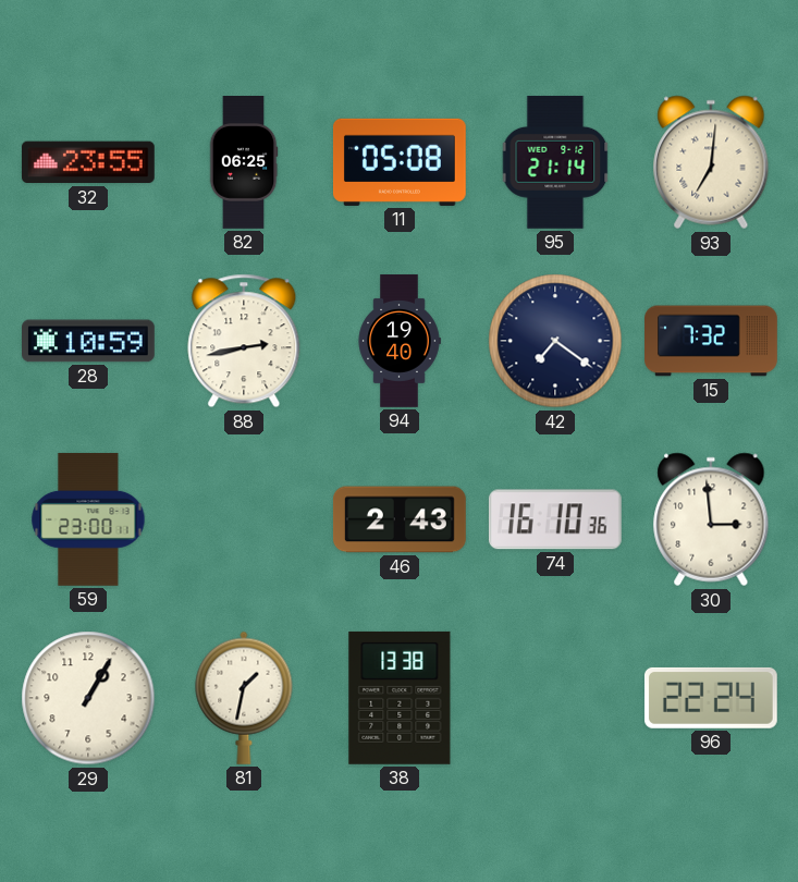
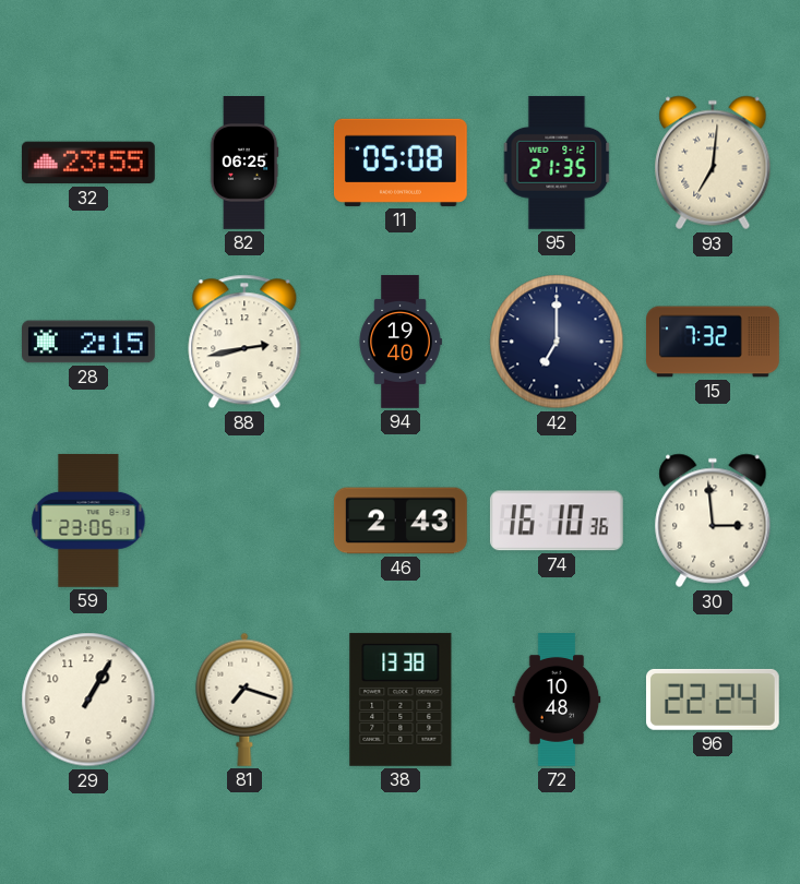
95: 21:14 -> 21:35 (557, 163)
28: 10:59 -> 2:15 (89, 342)
42: 7:21 -> 7:00 (557, 342)
59: 23:00 -> 23:05 (88, 521)
81: 1:32 -> 7:18 (244, 700)
72: none -> 10:48 (557, 701)
